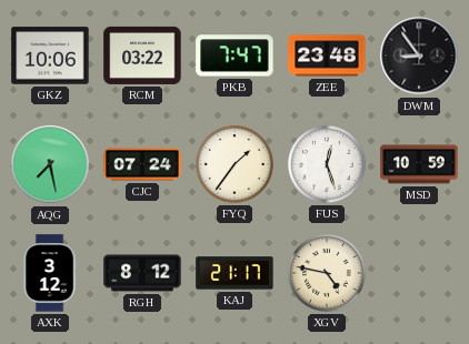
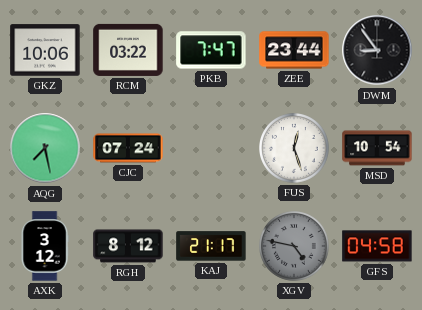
ZEE: 23:48 -> 23:44 (294, 50)
FYQ: 1:36 -> none (236, 165)
MSD: 10:59 -> 10:54 (377, 148)
XGV dial: cream -> grey (295, 247)
GFS: none -> 04:58 (377, 246)
